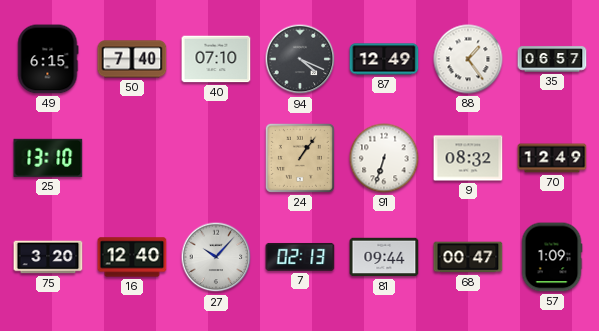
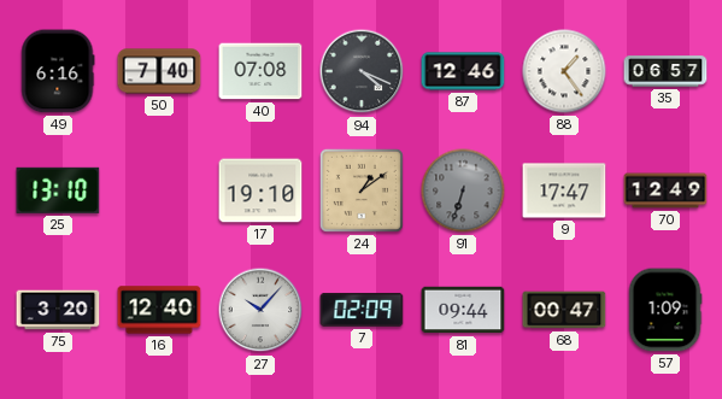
49: 6:15 -> 6:16 (58, 71)
40: 07:10 -> 07:08 (260, 71)
87: 12:49 -> 12:46 (463, 71)
17: none -> 19:10 (260, 190)
24: 1:06 -> 1:09 (362, 190)
91 dial: white -> grey (463, 190)
9: 08:32 -> 17:47 (564, 190)
7: 02:13 -> 02:09 (362, 310)
